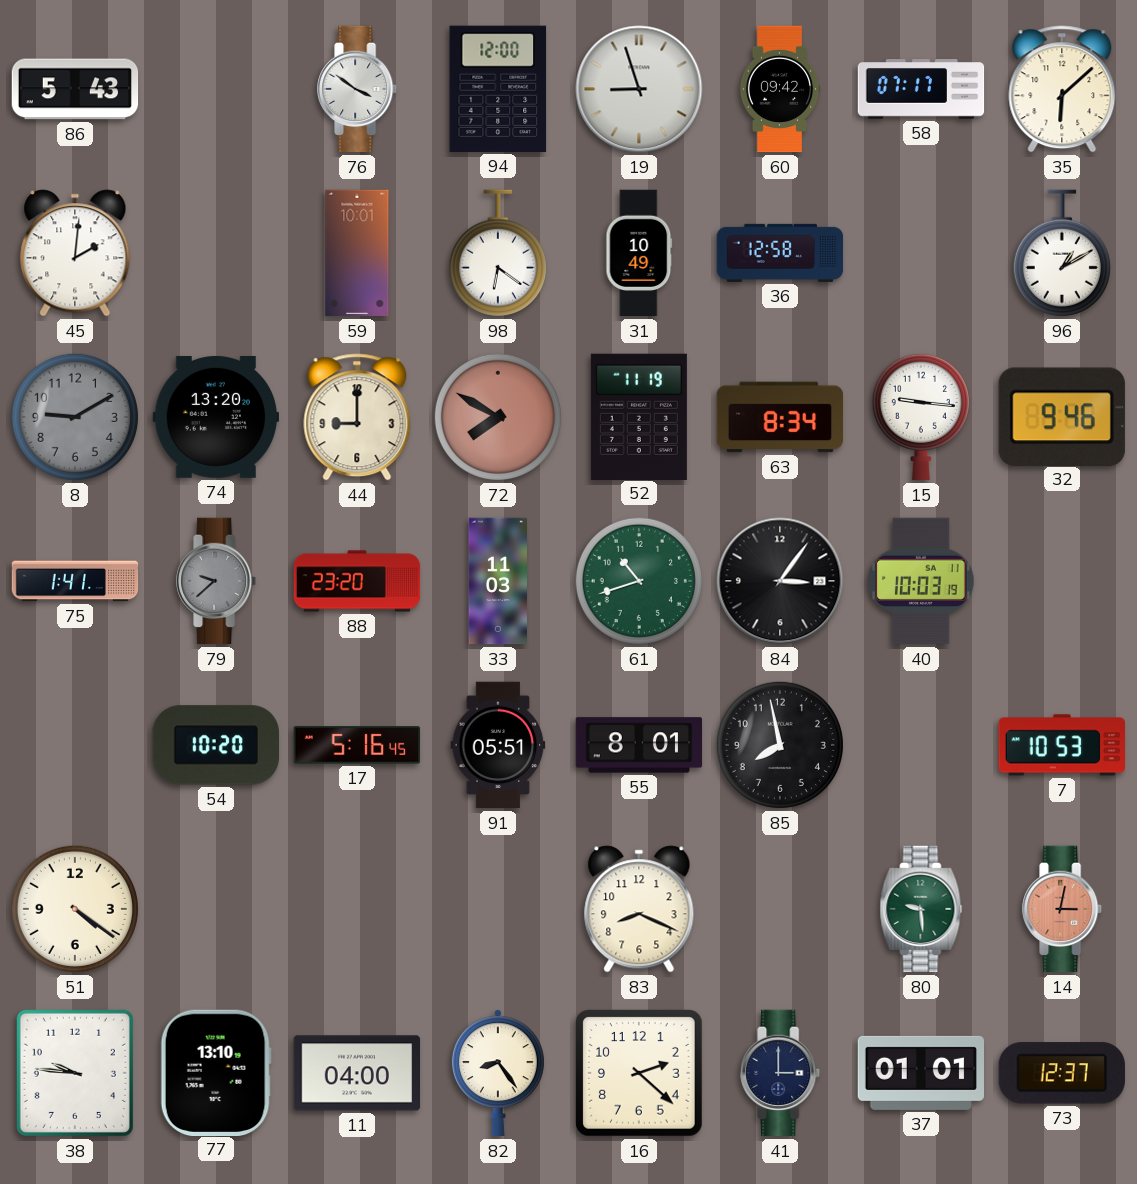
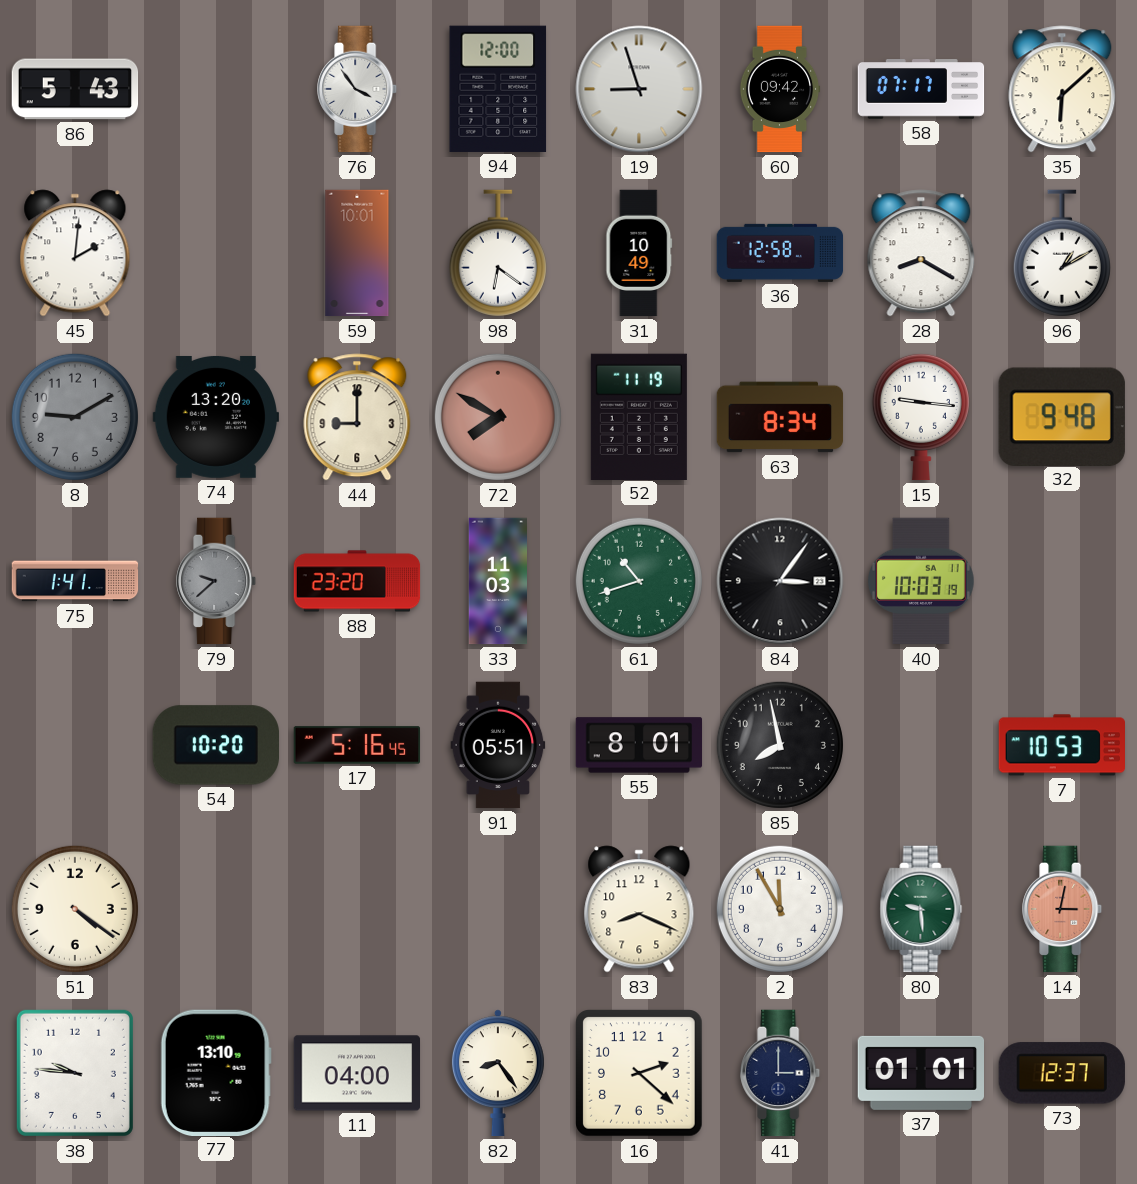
76: 3:51 -> 3:54 (358, 89)
28: none -> 8:20 (921, 253)
32: 9:46 -> 9:48 (1062, 416)
2: none -> 11:55 (780, 909)
